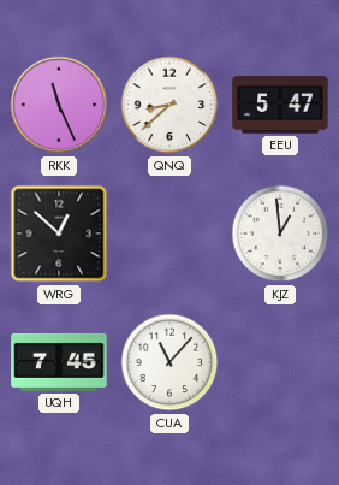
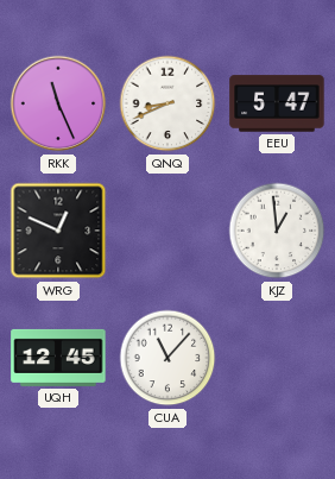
QNQ: 8:38 -> 8:41 (167, 103)
WRG: 12:52 -> 12:49 (58, 231)
UQH: 7:45 -> 12:45 (58, 358)
